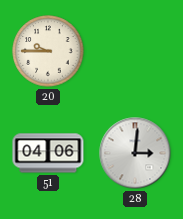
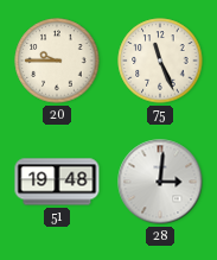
75: none -> 11:26 (160, 61)
51: 04:06 -> 19:48 (57, 182)
